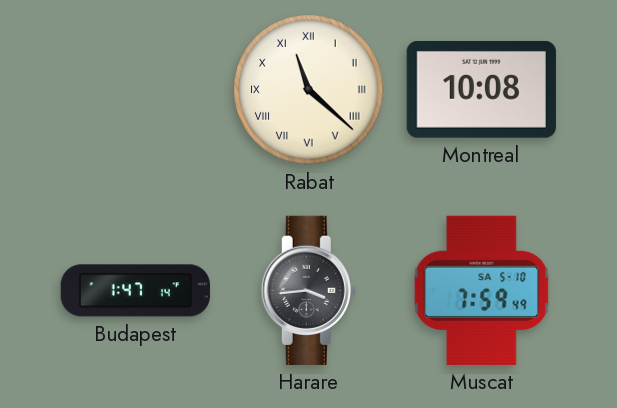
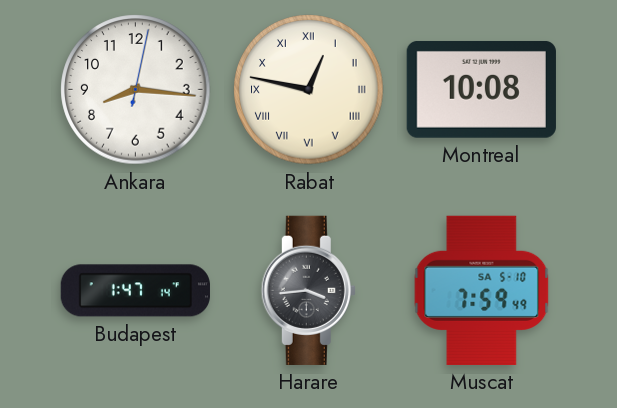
Ankara: none -> 8:16 (136, 90)
Rabat: 11:22 -> 12:47 (309, 90)
